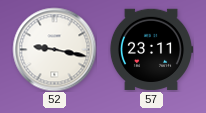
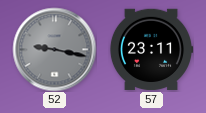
52 dial: white -> grey (54, 49)
